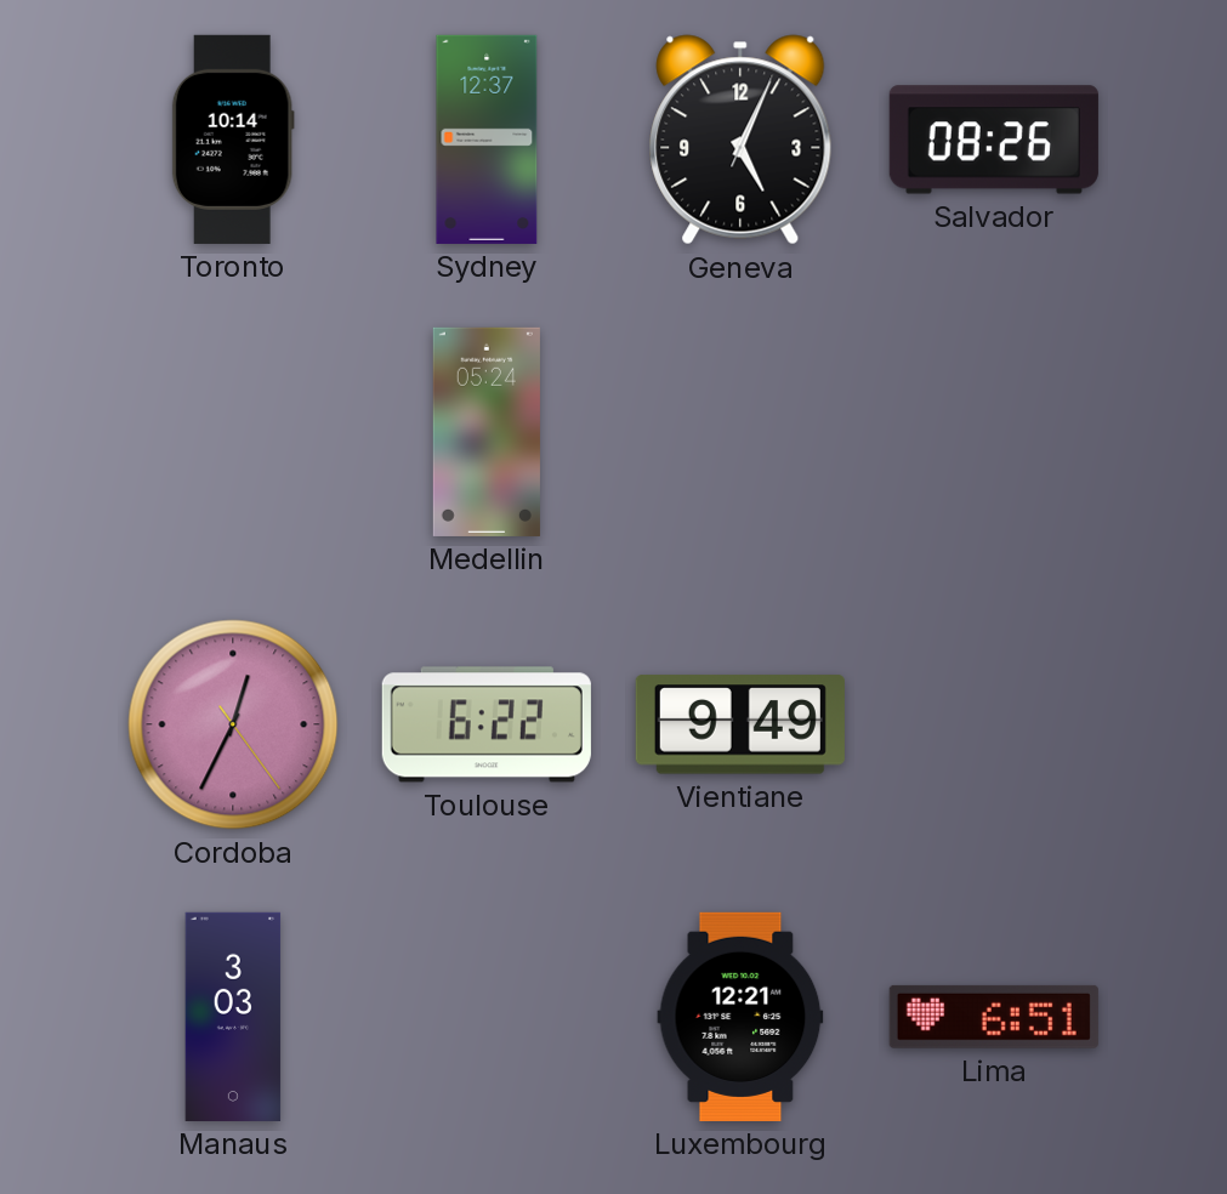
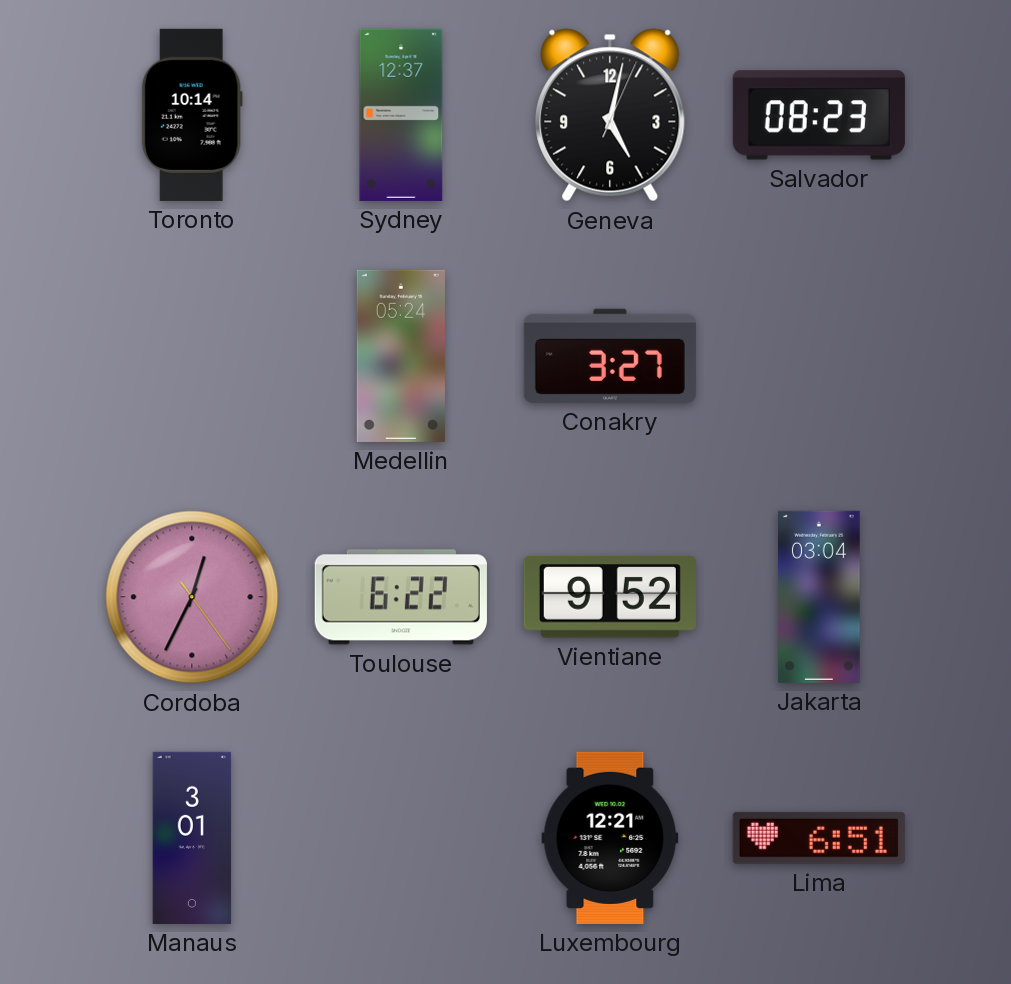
Geneva: 5:04 -> 5:02 (610, 115)
Salvador: 08:26 -> 08:23 (819, 115)
Conakry: none -> 3:27 (610, 356)
Vientiane: 9:49 -> 9:52 (610, 597)
Jakarta: none -> 03:04 (820, 597)
Manaus: 3:03 -> 3:01 (192, 838)
